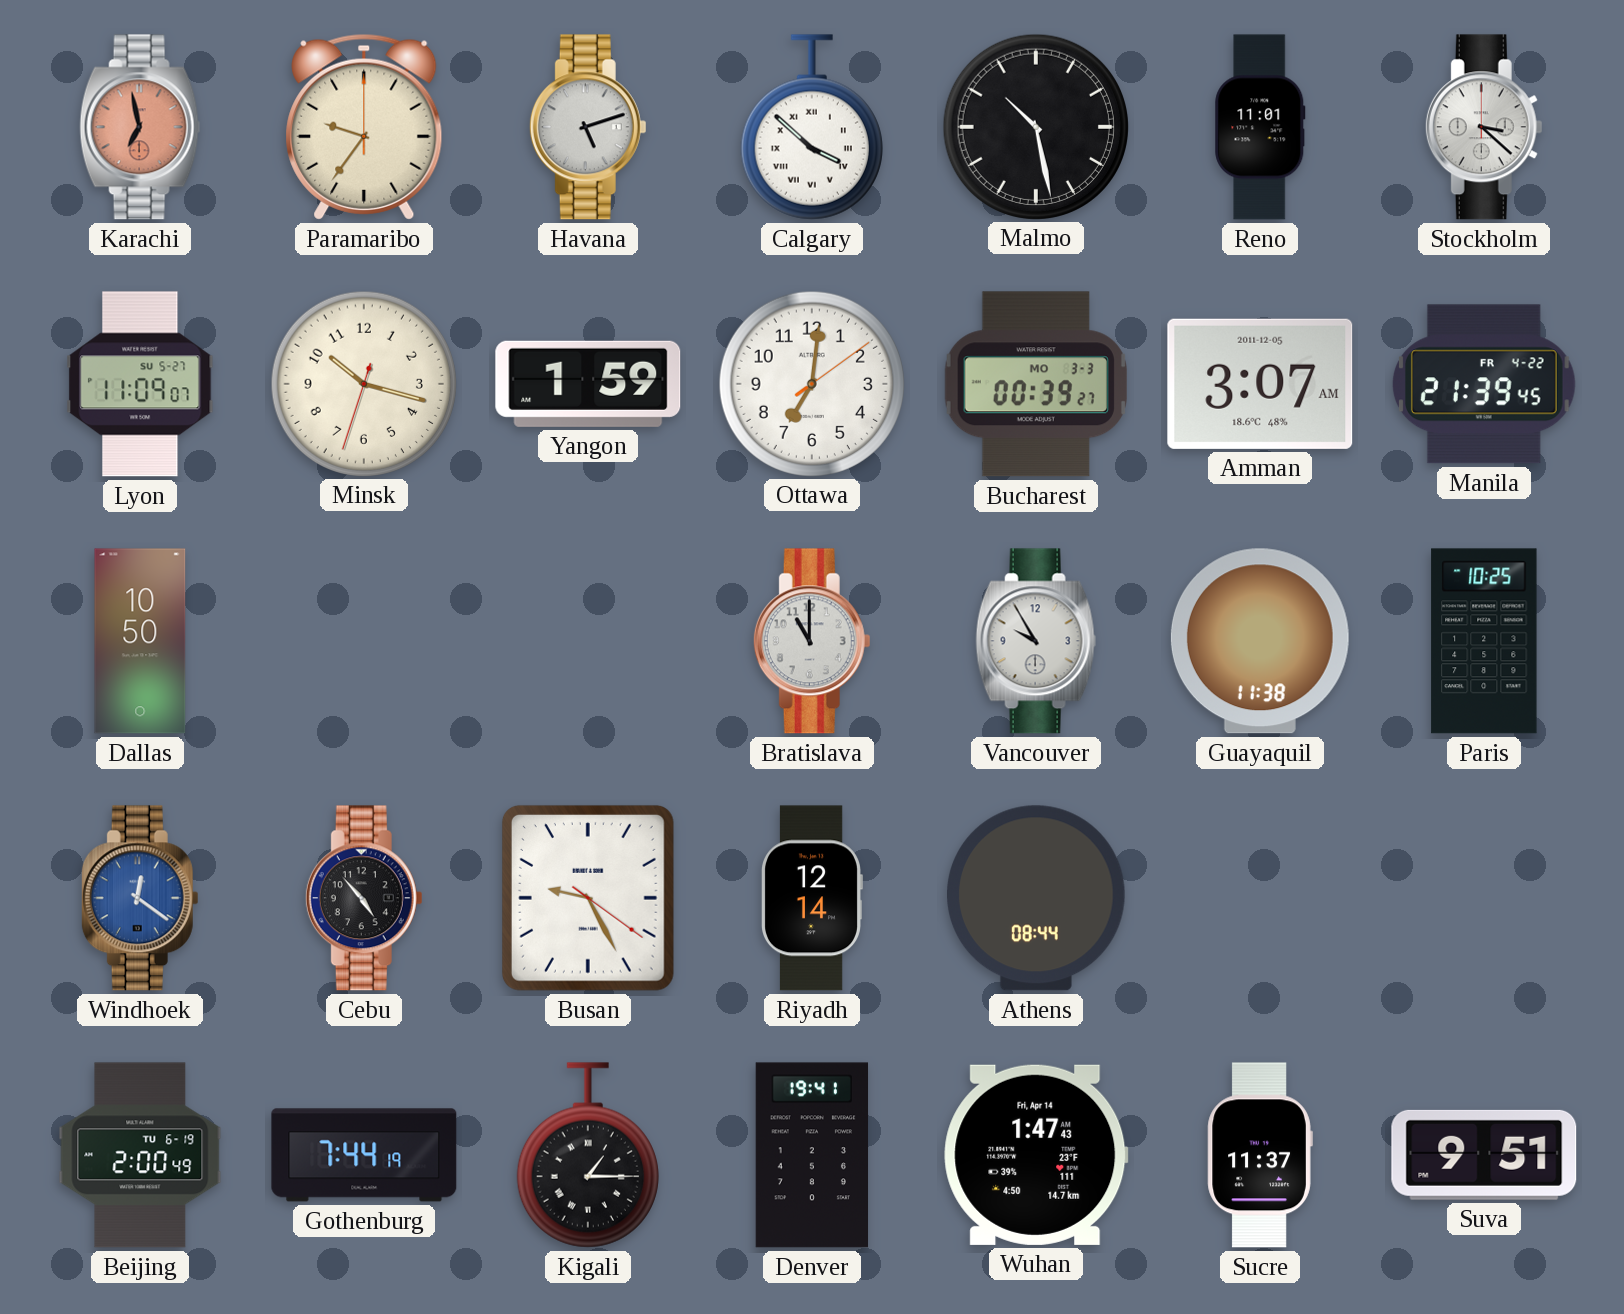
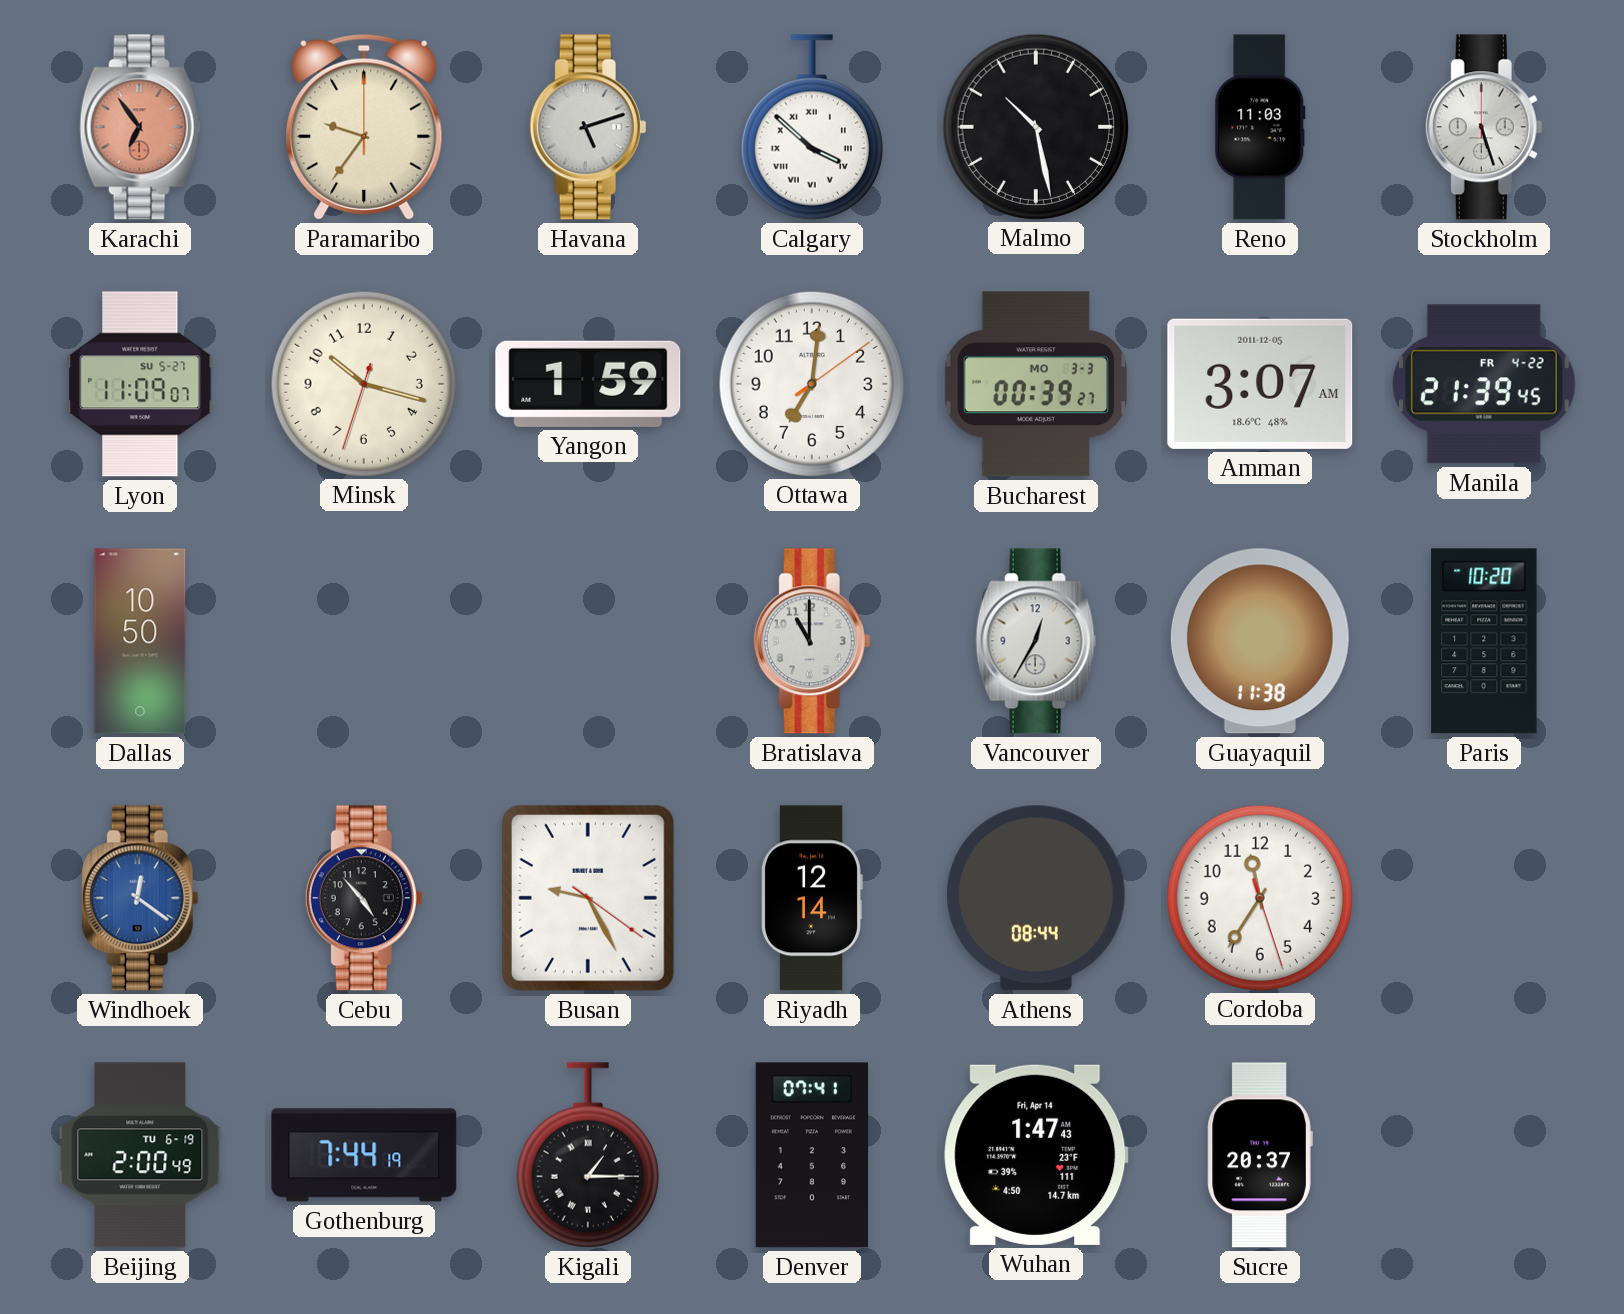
Karachi: 6:58 -> 6:54 (140, 127)
Reno: 11:01 -> 11:03 (1260, 127)
Stockholm: 3:22 -> 5:27 (1484, 127)
Vancouver: 9:55 -> 12:35 (1036, 641)
Paris: 10:25 -> 10:20 (1484, 641)
Cordoba: none -> 11:35 (1259, 897)
Denver: 19:41 -> 07:41 (812, 1155)
Sucre: 11:37 -> 20:37 (1260, 1155)
Suva: 9:51 -> none (1484, 1155)
